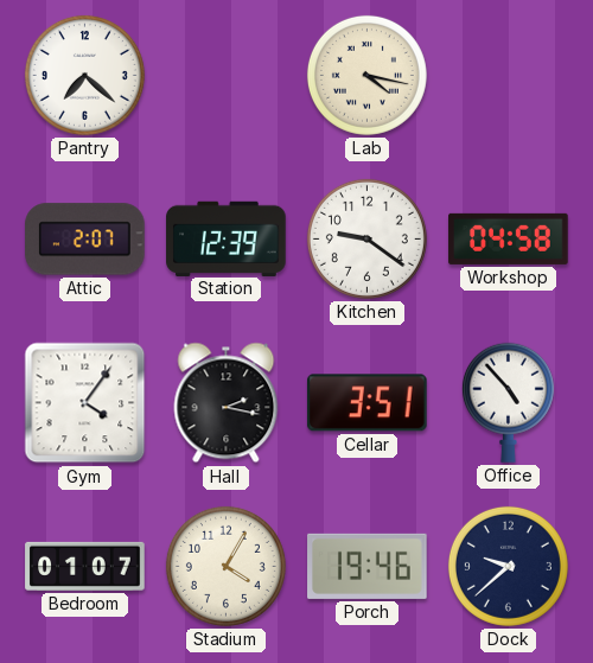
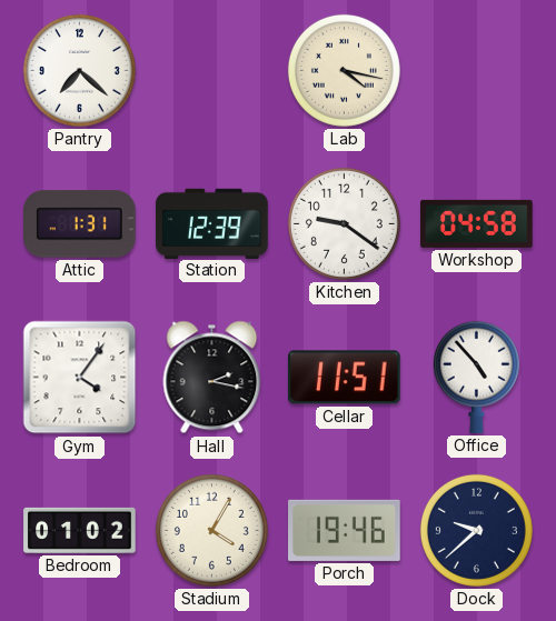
Attic: 2:07 -> 1:31 (80, 224)
Cellar: 3:51 -> 11:51 (344, 378)
Bedroom: 01:07 -> 01:02 (80, 530)
